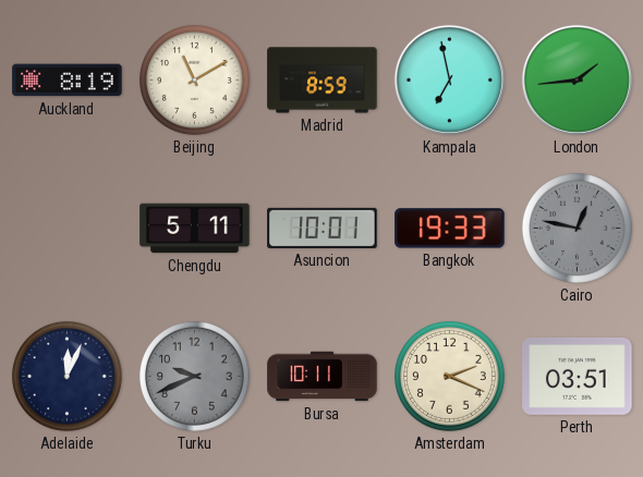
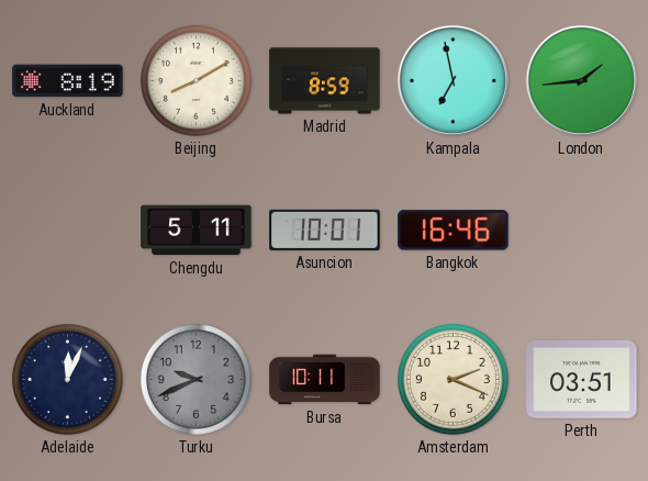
Beijing: 11:10 -> 8:10 (195, 80)
Bangkok: 19:33 -> 16:46 (454, 231)
Cairo: 12:47 -> none (577, 228)
